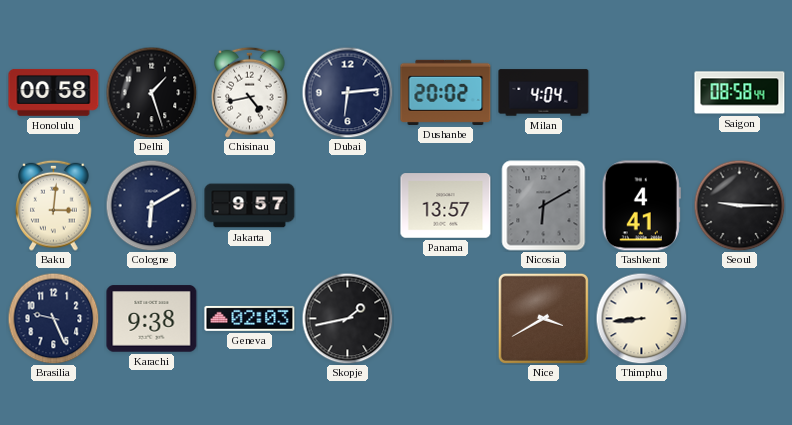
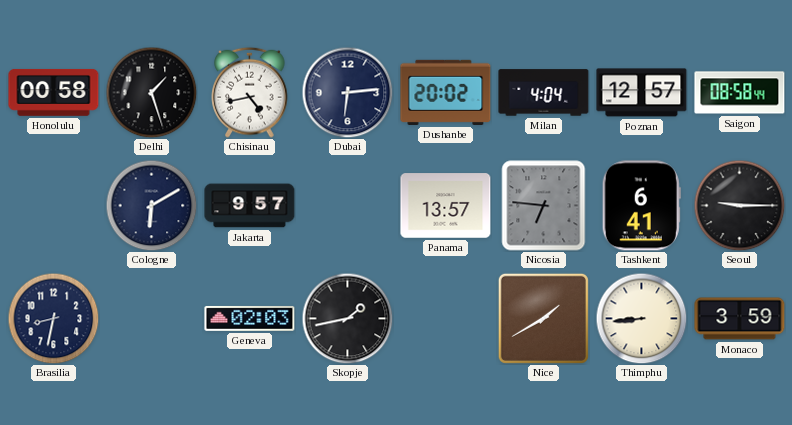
Poznan: none -> 12:57 (642, 93)
Baku: 3:01 -> none (54, 205)
Nicosia: 6:10 -> 6:46 (544, 206)
Tashkent: 4:41 -> 6:41 (641, 206)
Brasilia: 9:26 -> 8:32 (53, 318)
Karachi: 9:38 -> none (152, 319)
Nice: 3:40 -> 1:40 (543, 318)
Monaco: none -> 3:59 (740, 319)
